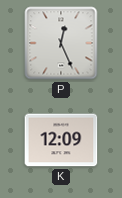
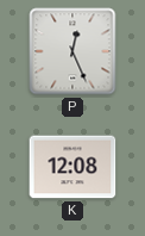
K: 12:09 -> 12:08 (72, 167)
